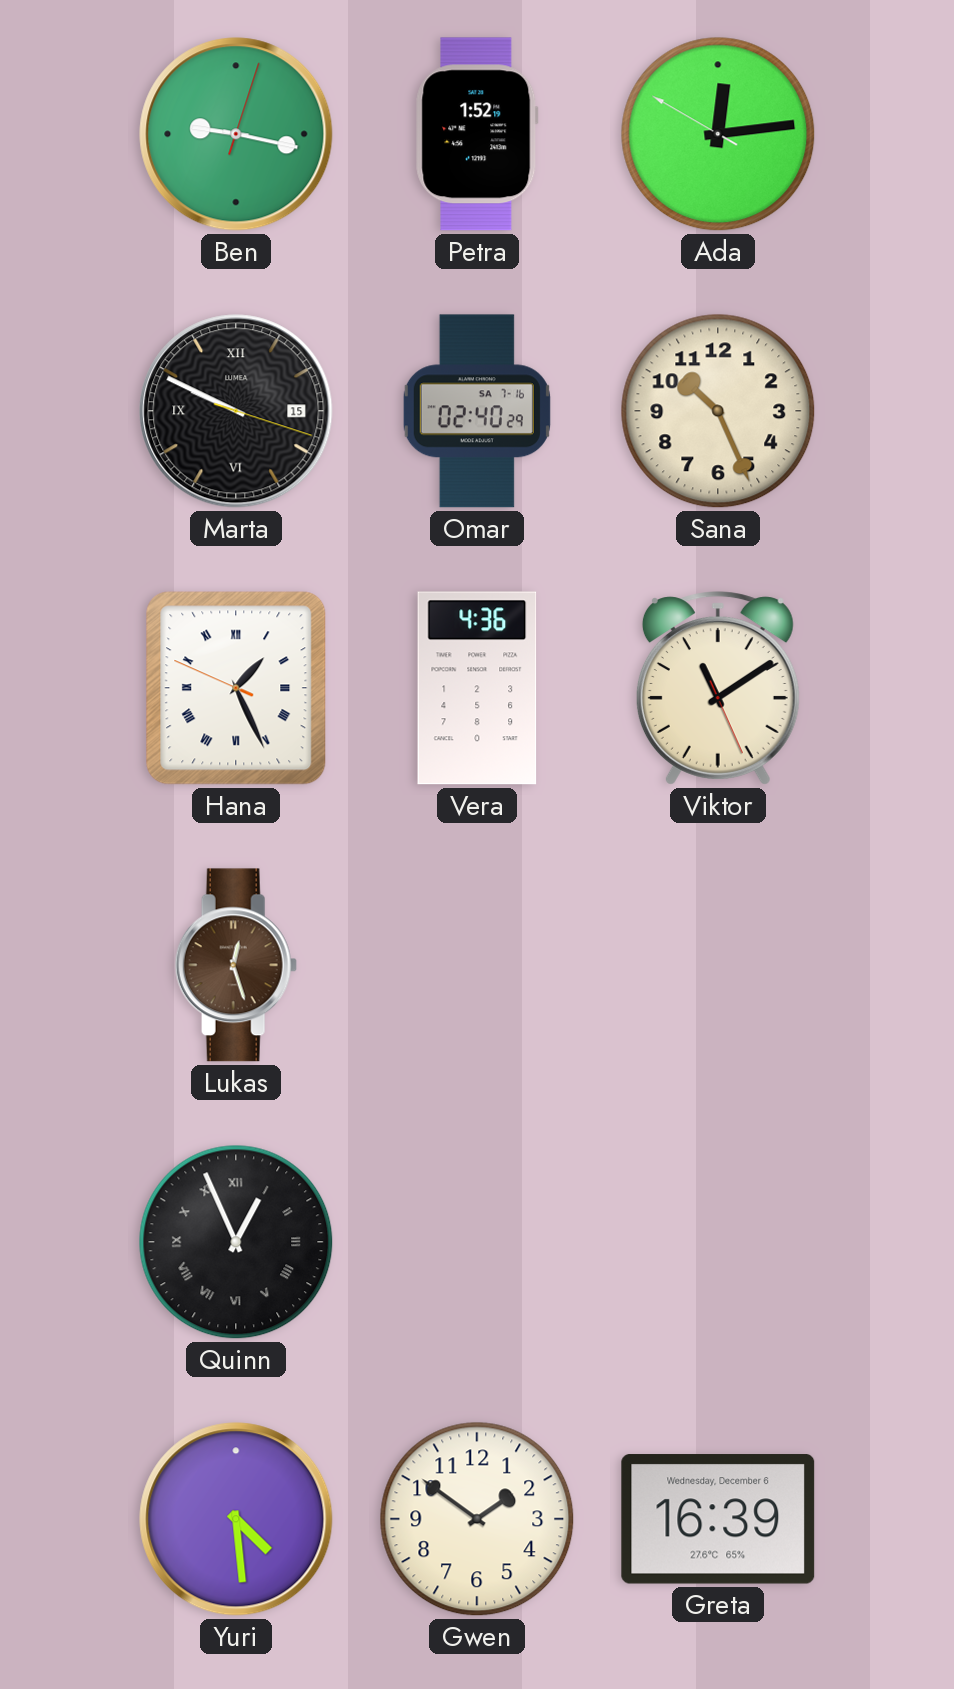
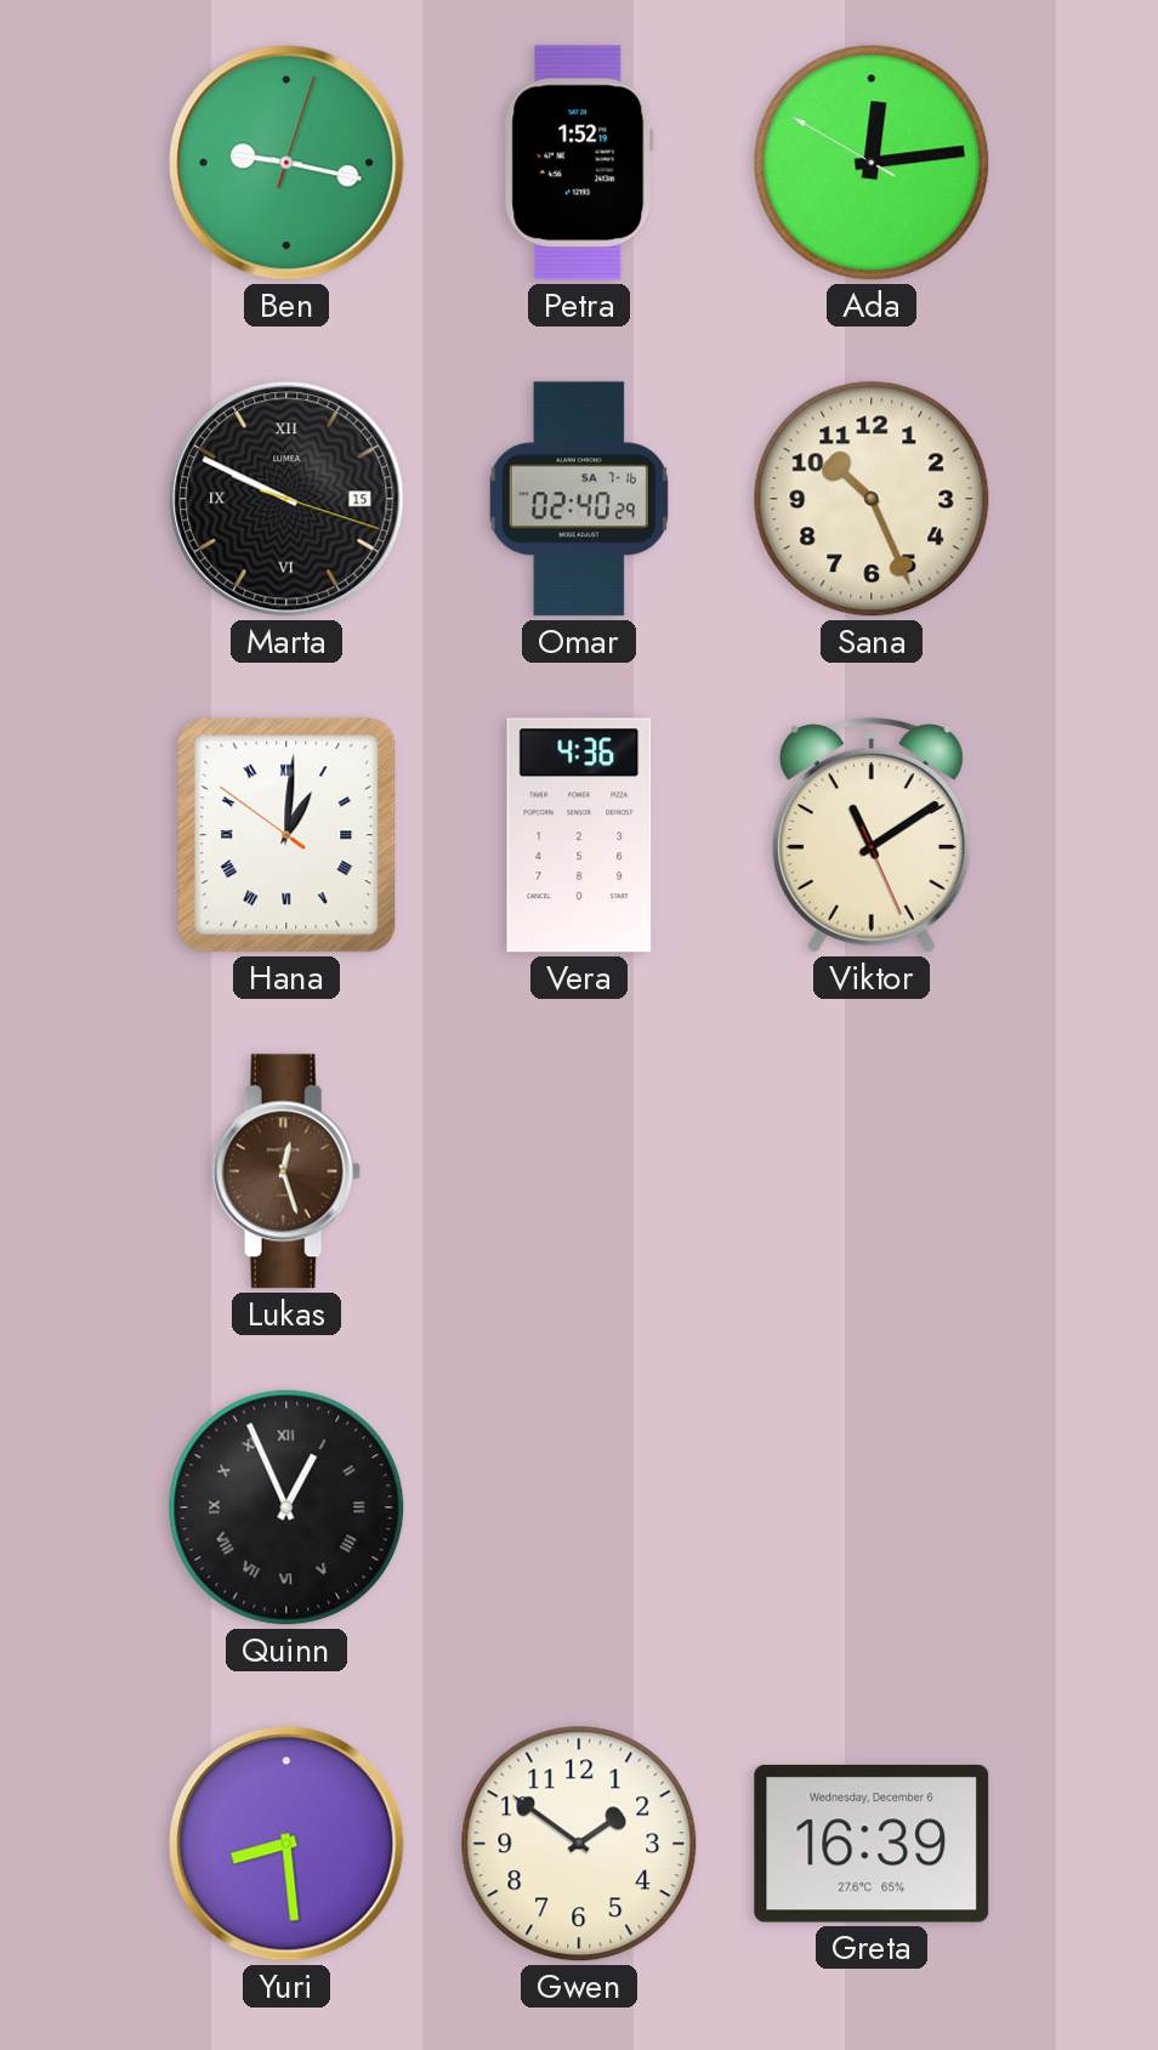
Hana: 1:25 -> 1:00 (286, 835)
Yuri: 4:29 -> 8:29 (286, 1844)
